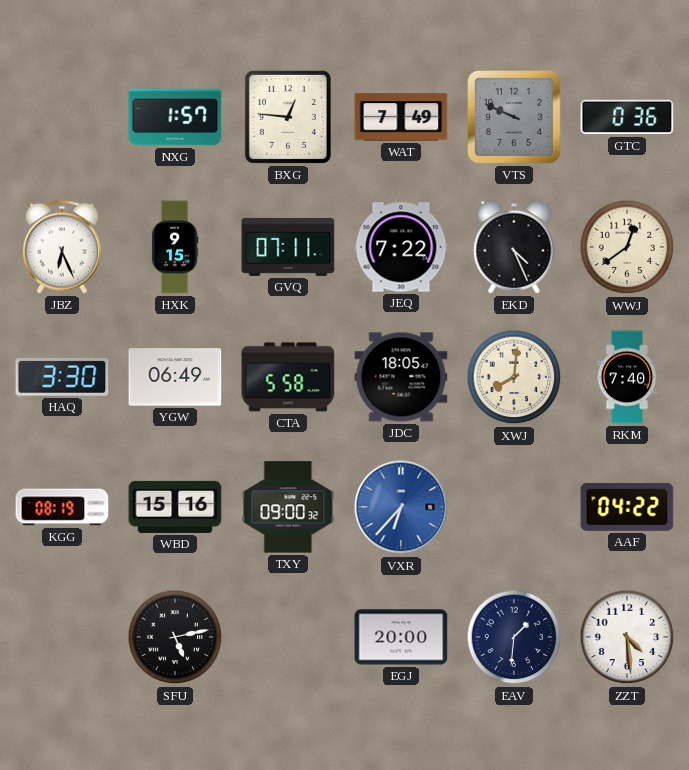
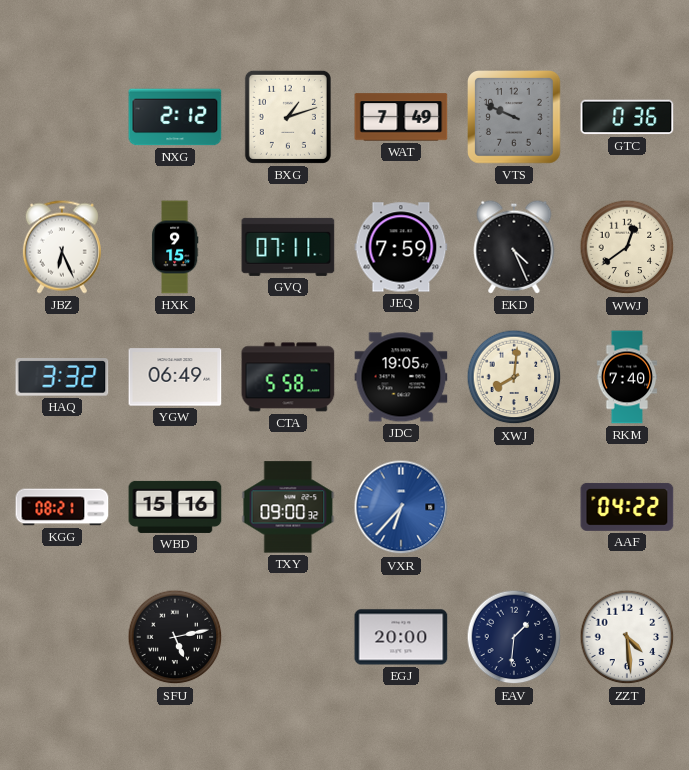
NXG: 1:57 -> 2:12 (175, 117)
BXG: 12:46 -> 1:12 (288, 117)
JEQ: 7:22 -> 7:59 (401, 247)
HAQ: 3:30 -> 3:32 (62, 377)
JDC: 18:05 -> 19:05 (401, 377)
KGG: 08:19 -> 08:21 (62, 507)
